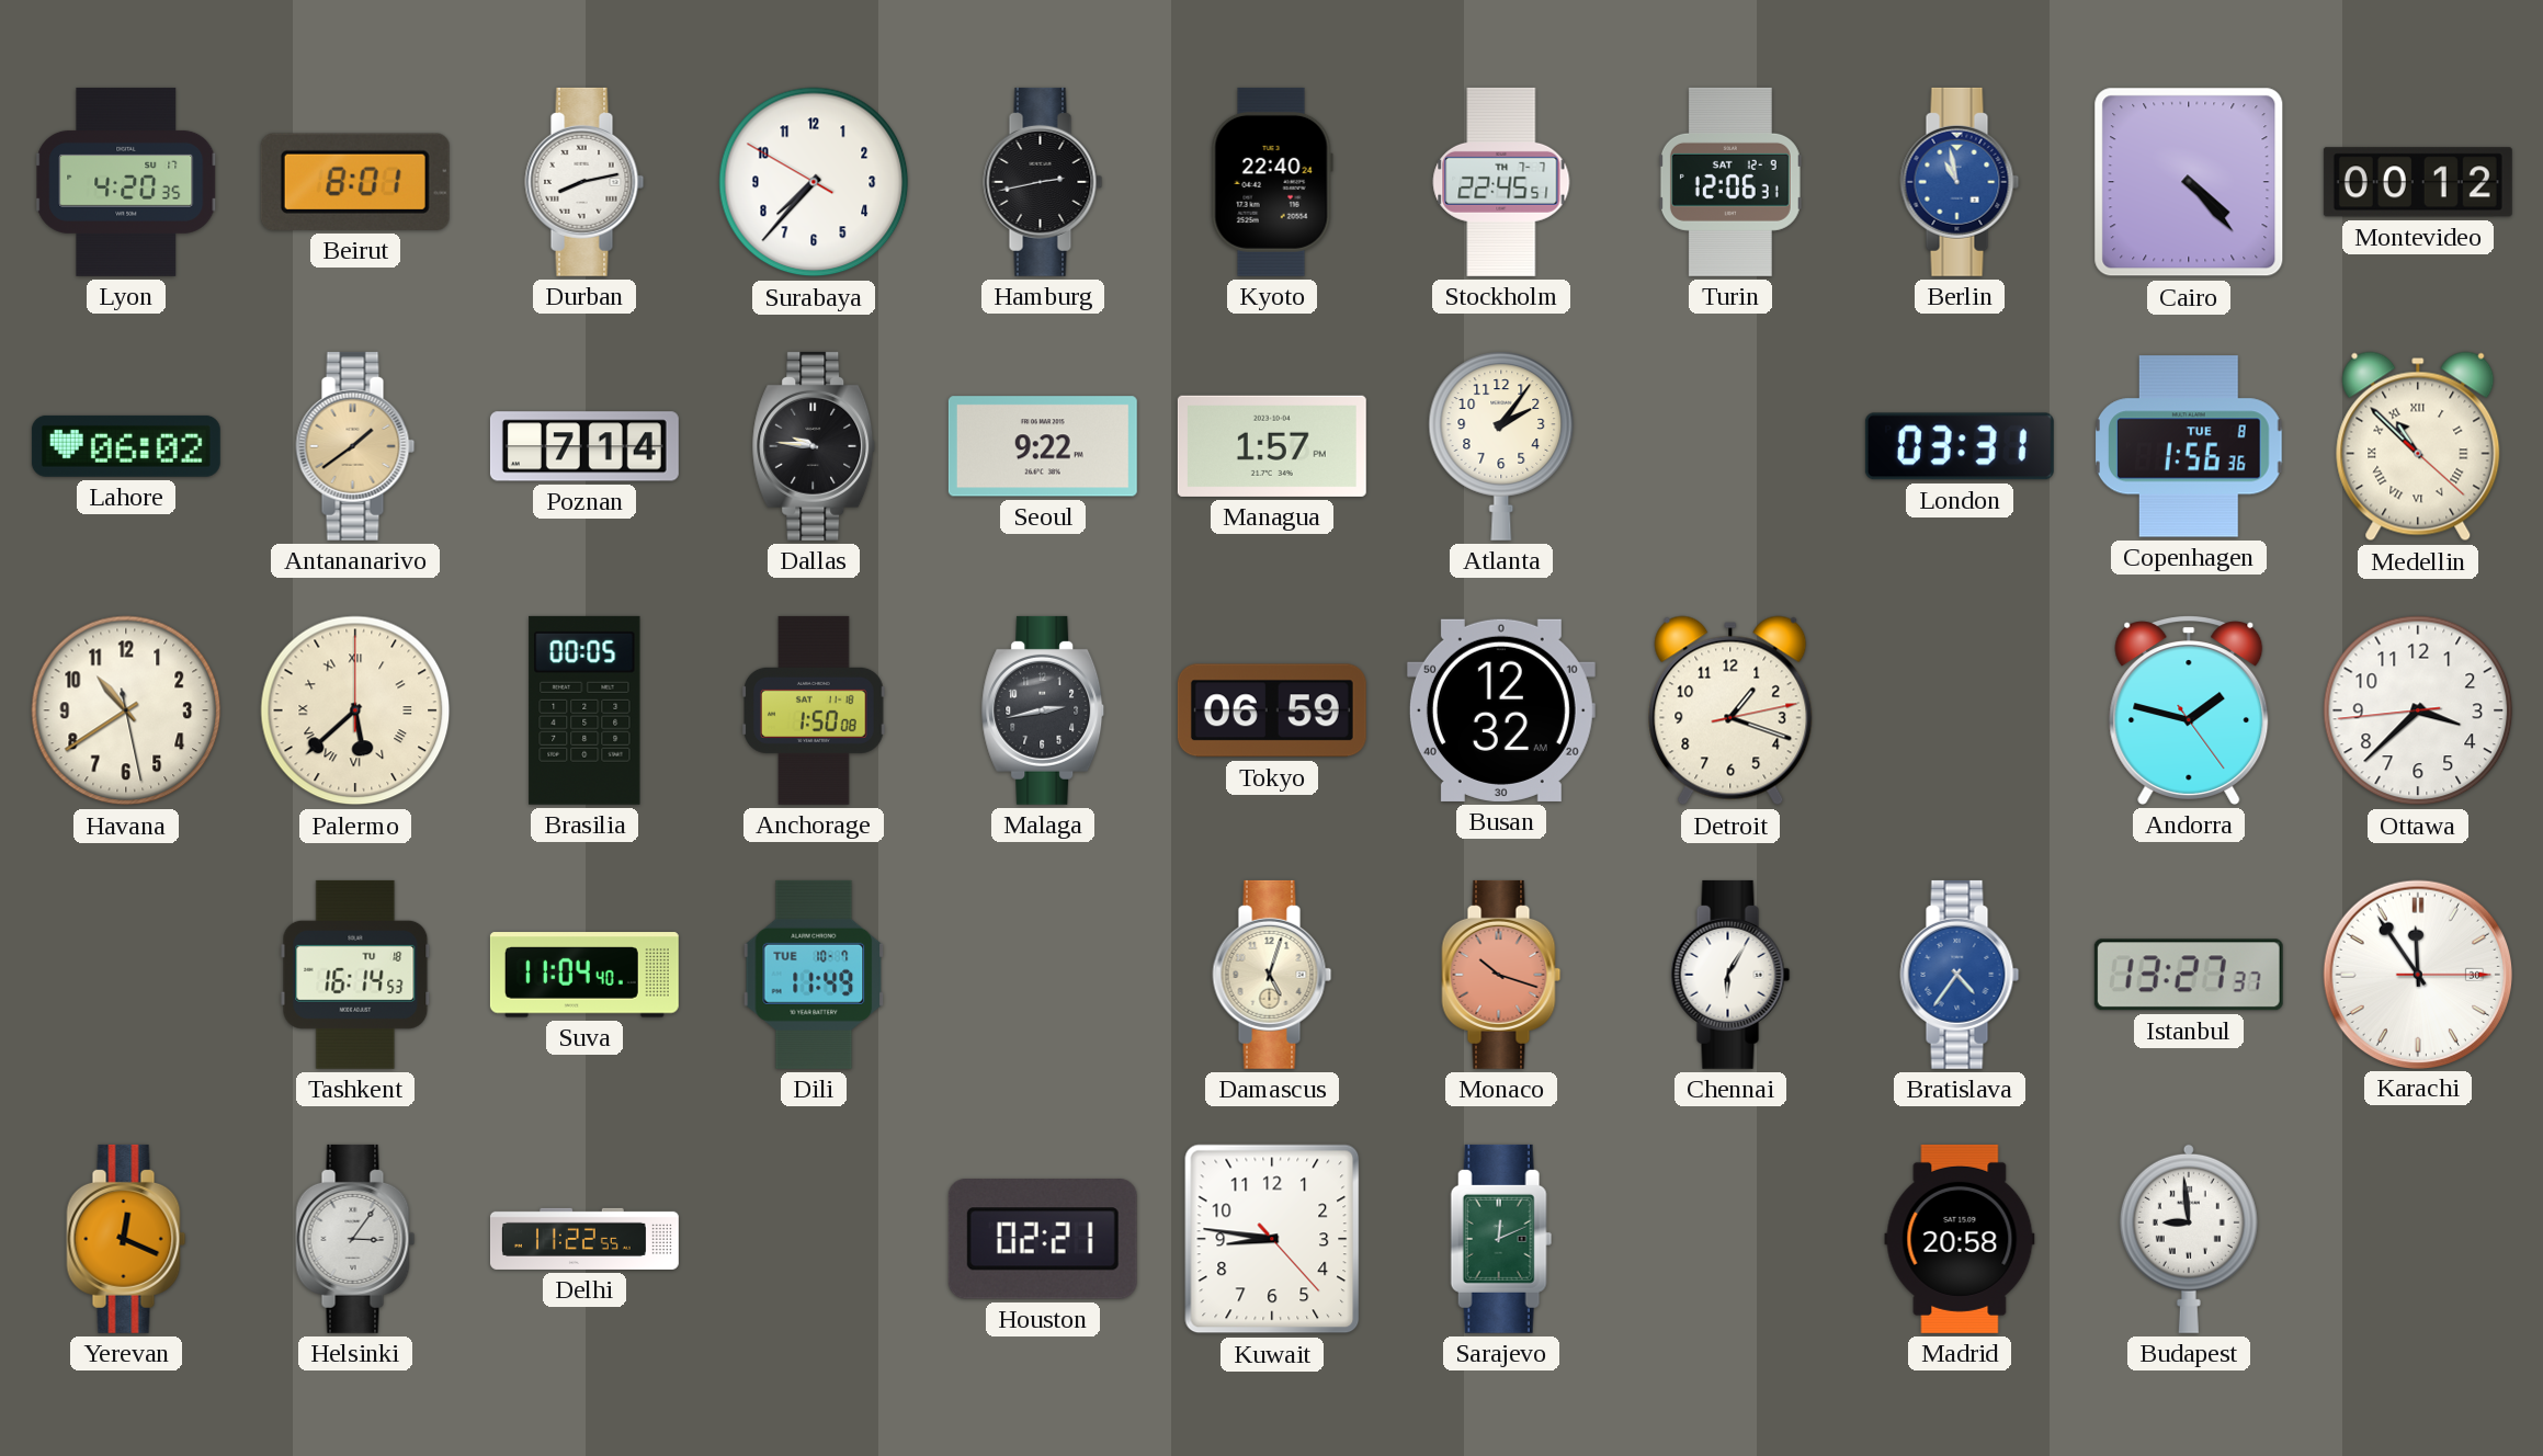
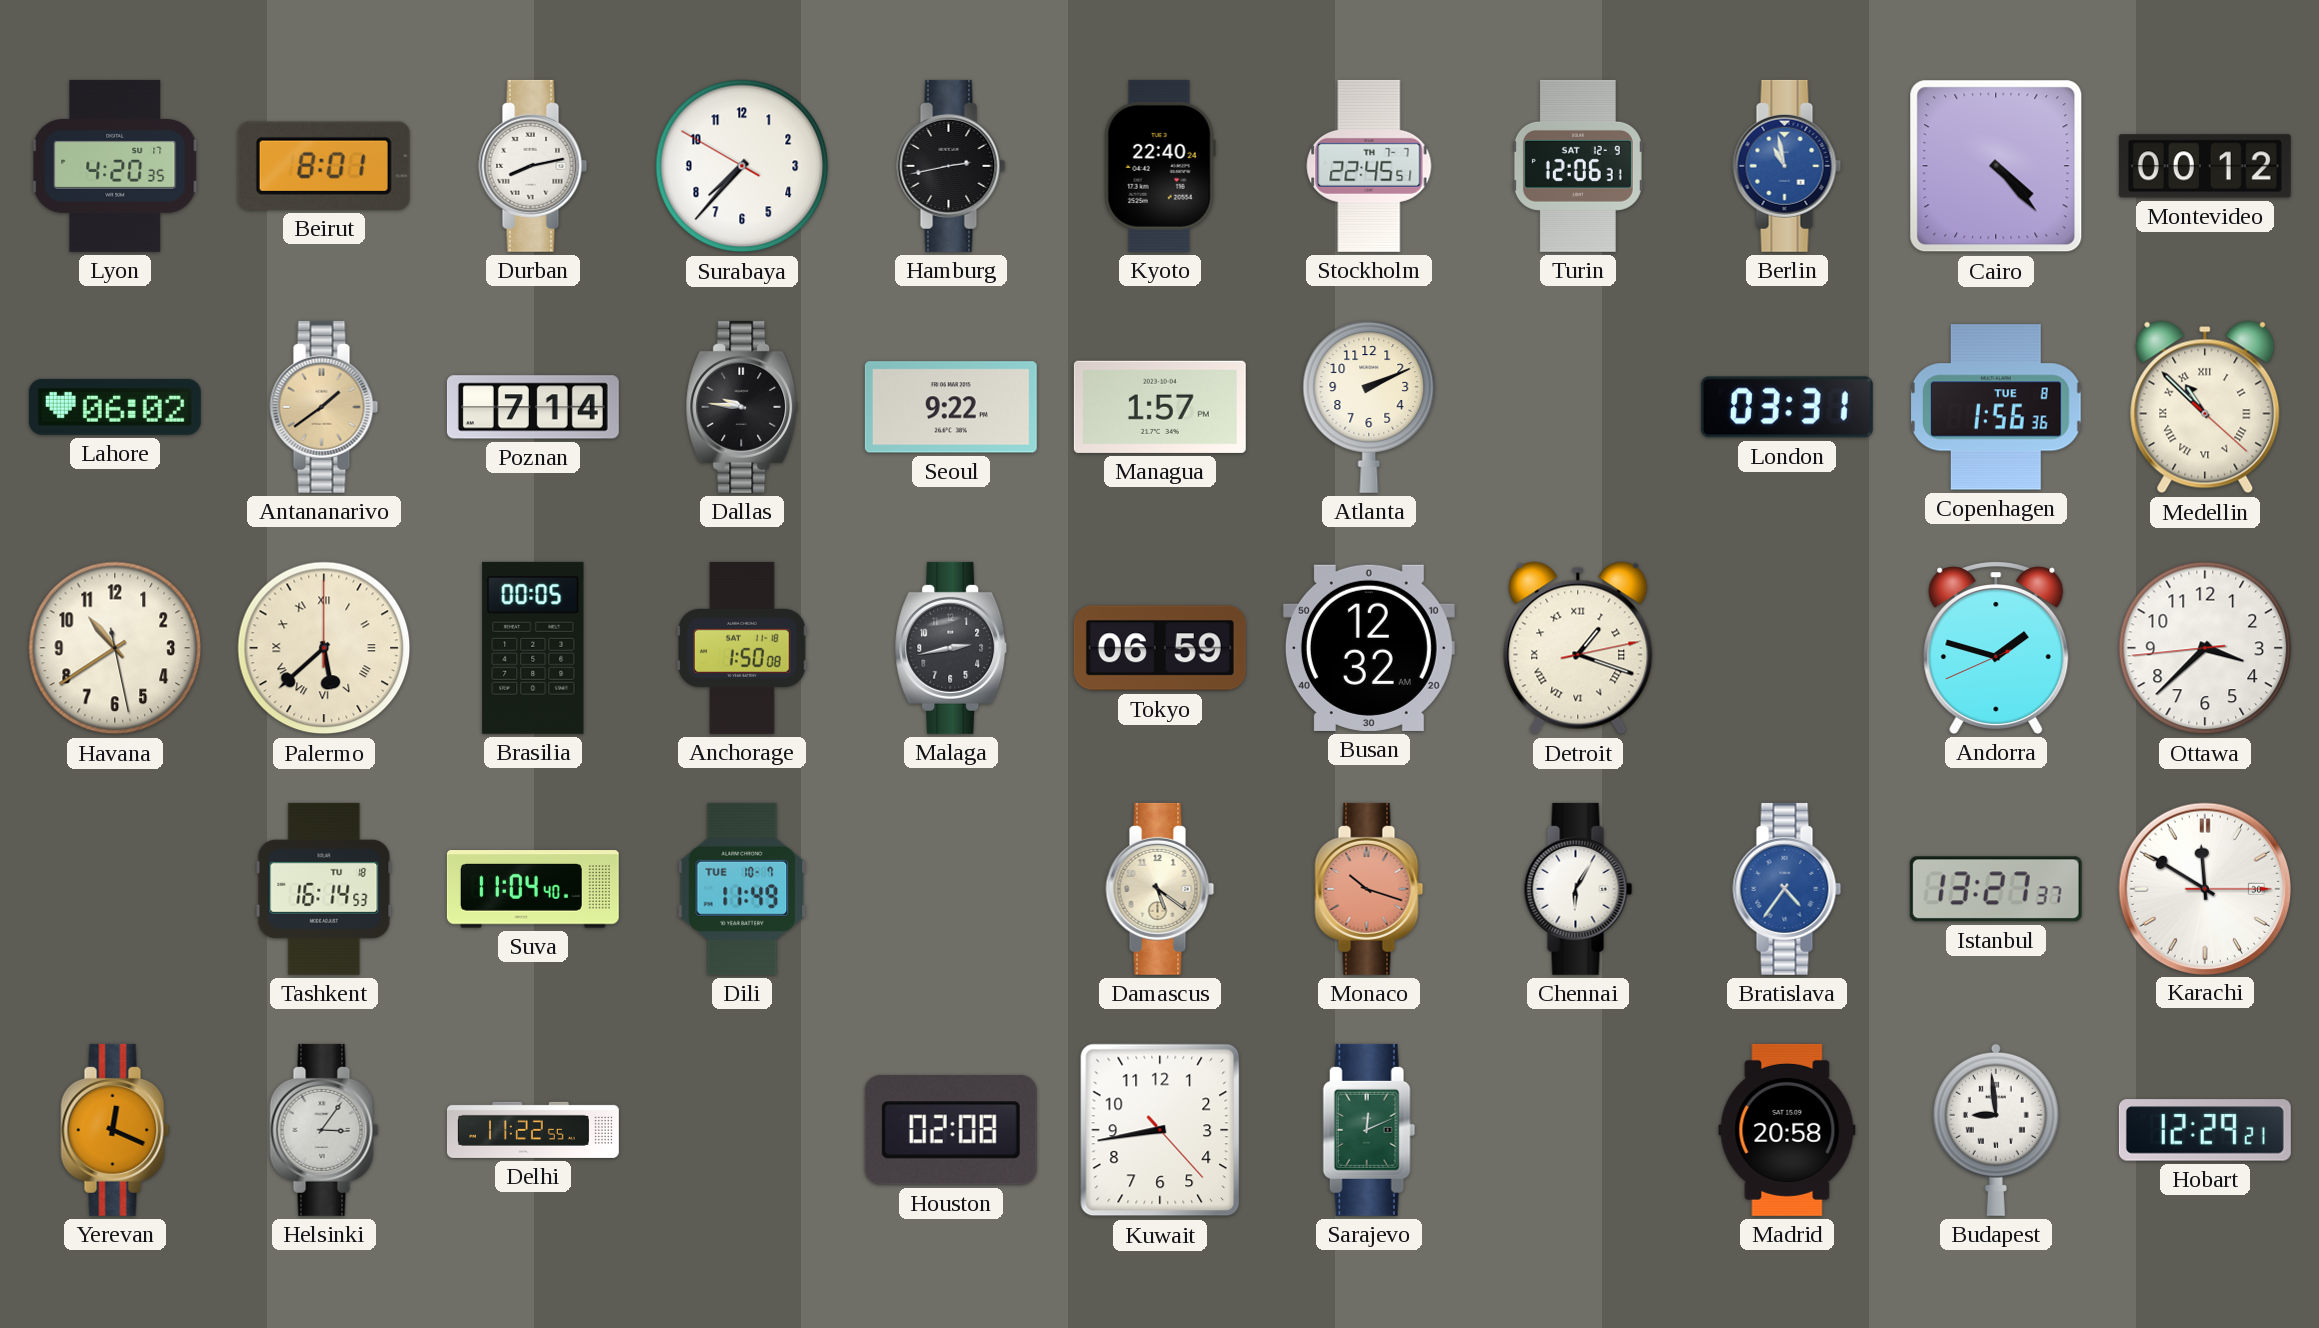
Atlanta: 2:06 -> 2:11 (1369, 407)
Detroit numerals: Arabic -> Roman (1578, 648)
Andorra: 1:47:24 -> 1:47:41 (1996, 648)
Damascus: 5:03 -> 5:21 (1160, 889)
Karachi: 11:54 -> 11:50 (2204, 888)
Houston: 02:21 -> 02:08 (951, 1130)
Kuwait: 8:46 -> 8:43 (1160, 1130)
Hobart: none -> 12:29 (2205, 1130)
